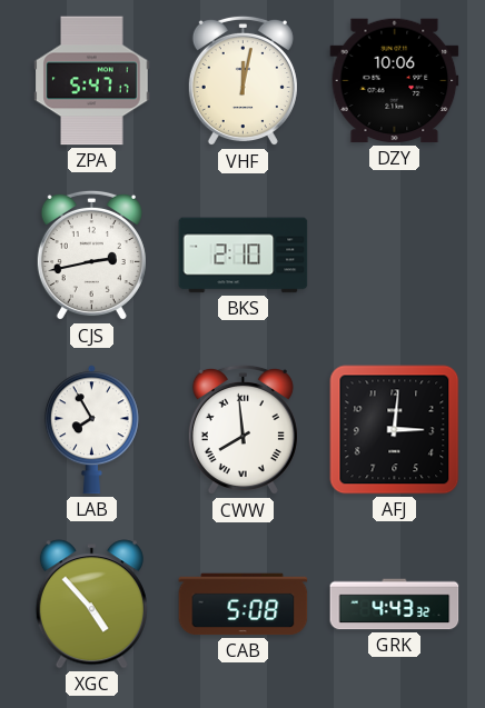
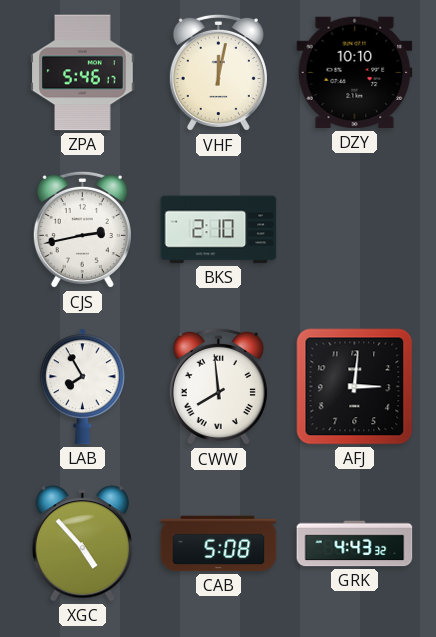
ZPA: 5:47 -> 5:46 (83, 73)
DZY: 10:06 -> 10:10 (355, 73)
